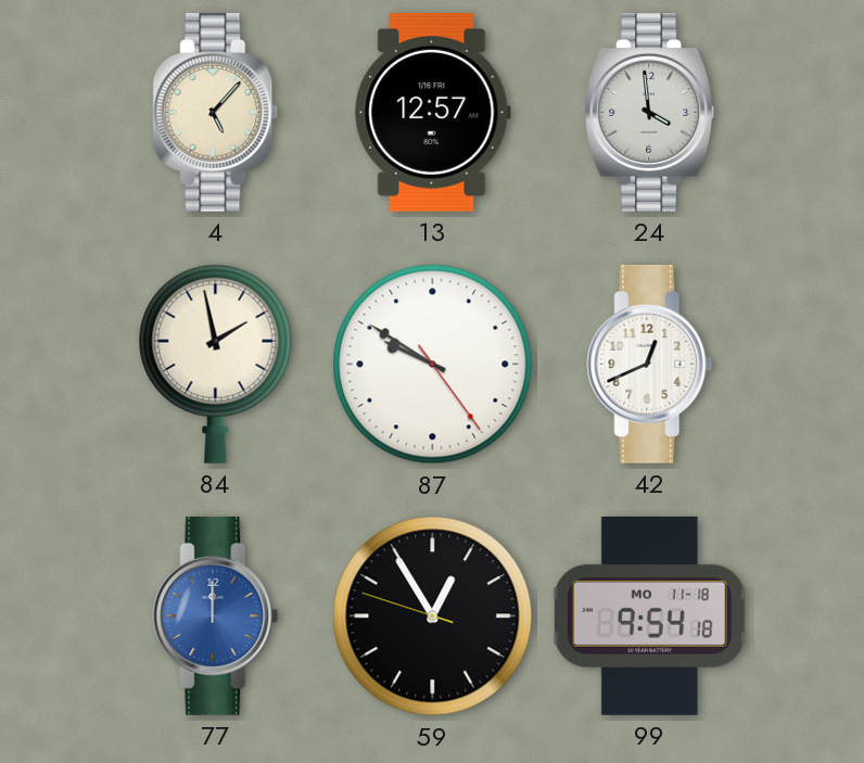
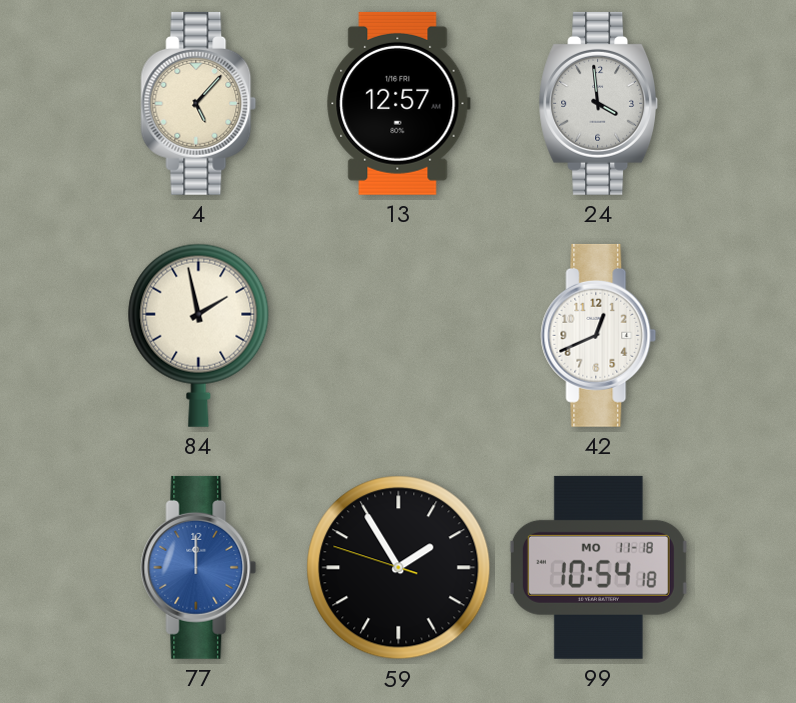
87: 9:50 -> none (433, 365)
59: 12:54 -> 1:54 (399, 568)
99: 9:54 -> 10:54 (598, 567)
